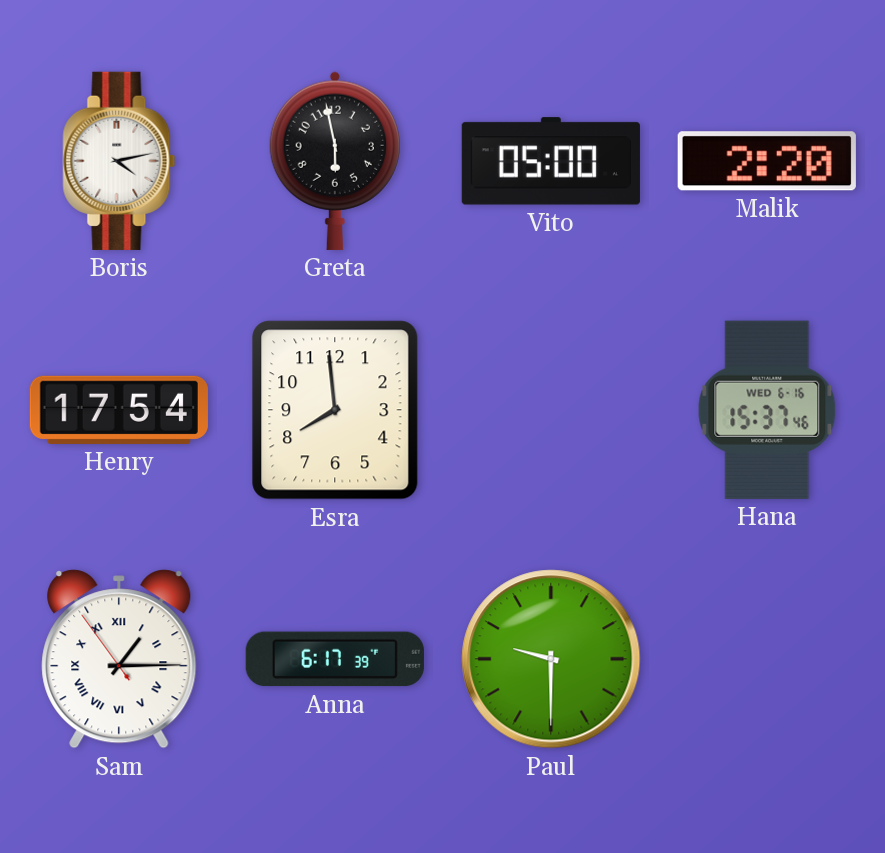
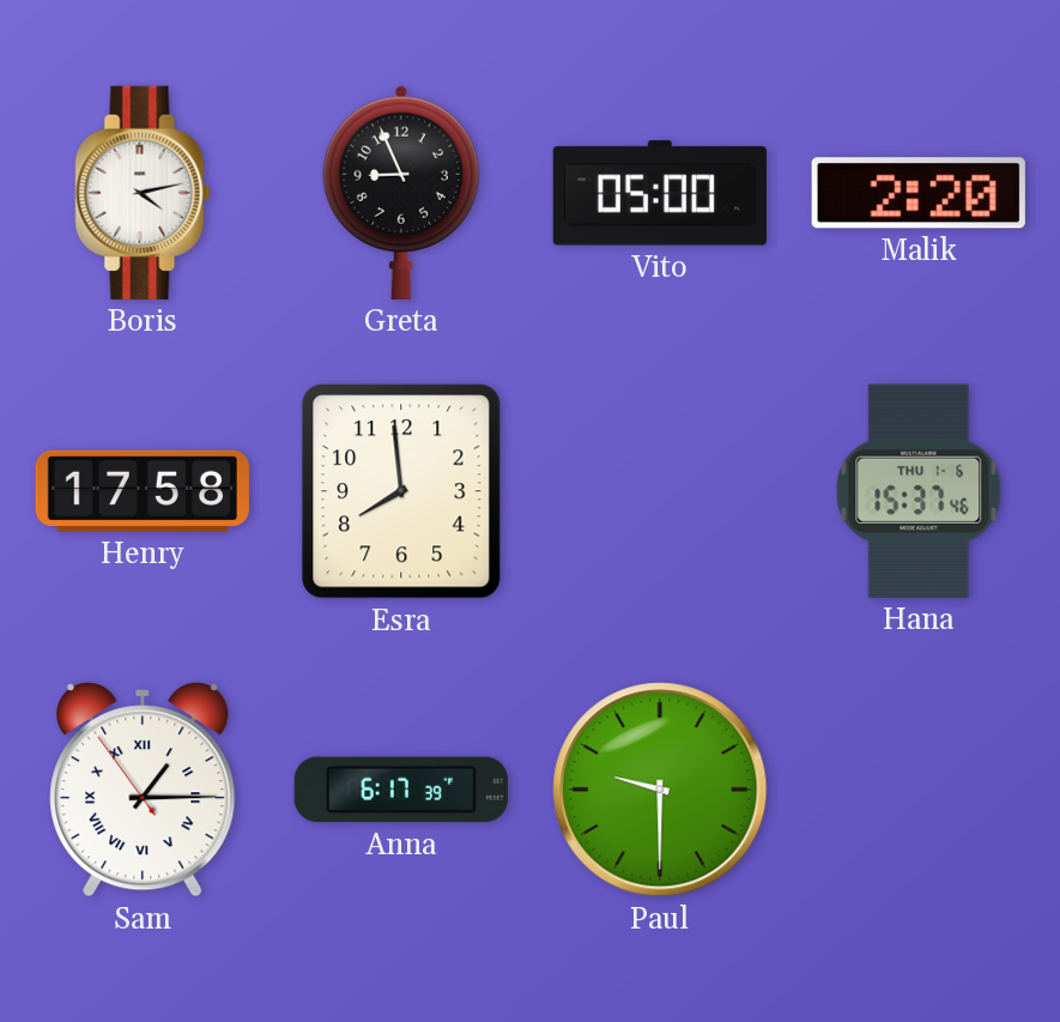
Greta: 5:58 -> 8:56 (401, 193)
Henry: 17:54 -> 17:58 (143, 491)
Hana date: WED 6-16 -> THU 1-6 (919, 491)
